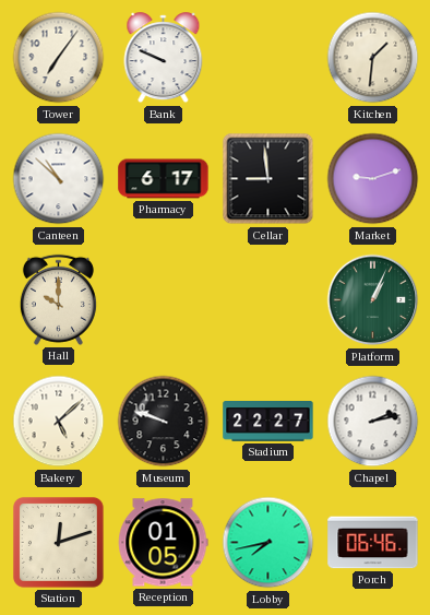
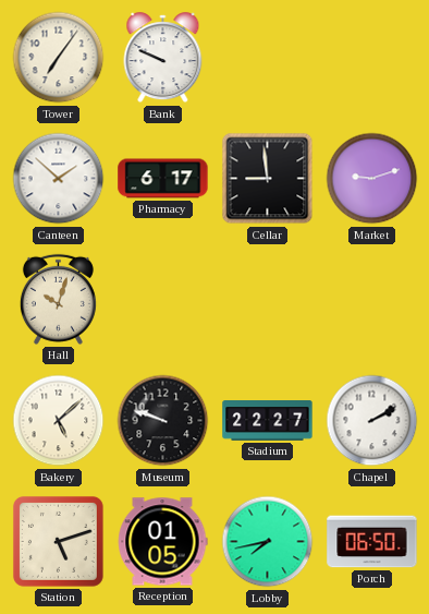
Kitchen: 1:31 -> none (373, 58)
Canteen: 10:52 -> 1:52 (59, 179)
Hall: 10:00 -> 10:03 (58, 299)
Platform: 1:04 -> none (373, 300)
Chapel: 2:13 -> 2:10 (372, 421)
Station: 12:12 -> 5:12 (58, 541)
Porch: 06:46 -> 06:50 (372, 542)
